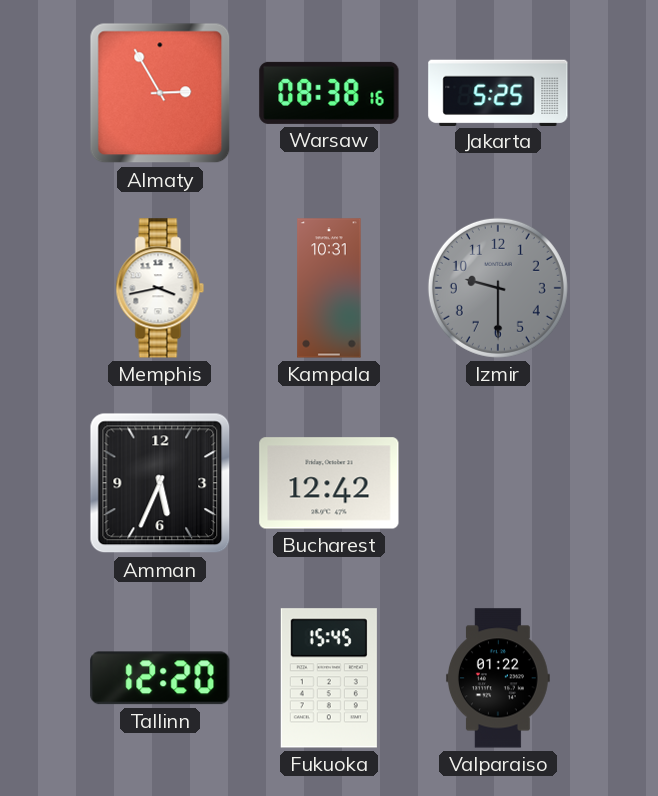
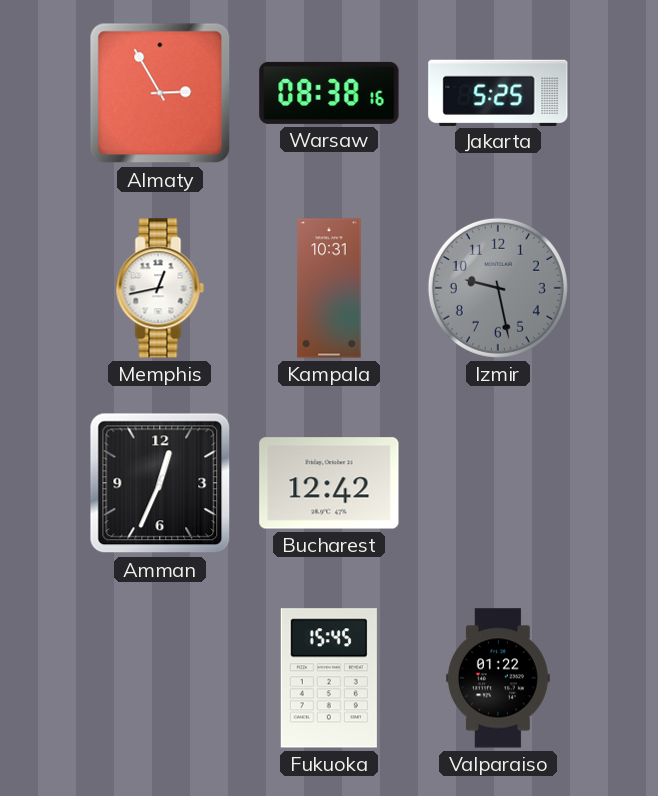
Memphis: 3:43 -> 12:43 (160, 288)
Izmir: 9:30 -> 9:28 (498, 288)
Amman: 5:34 -> 12:34 (160, 483)
Tallinn: 12:20 -> none (160, 678)
